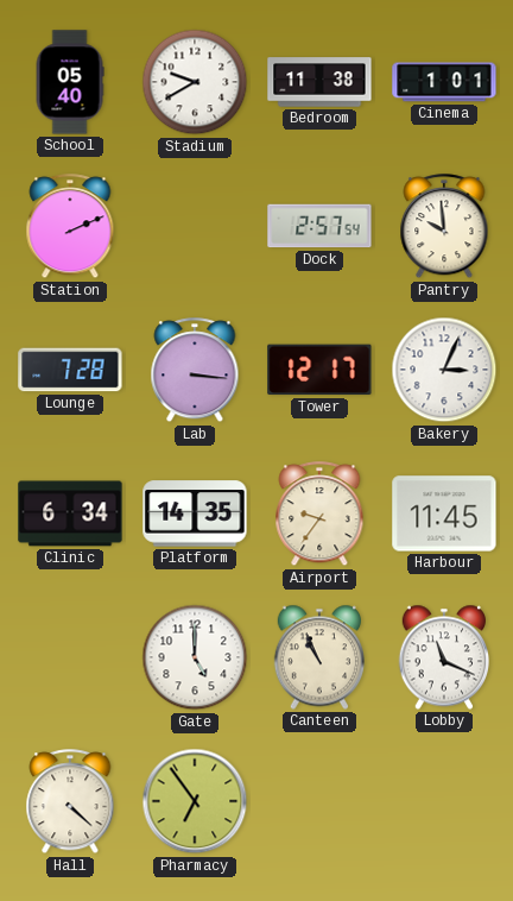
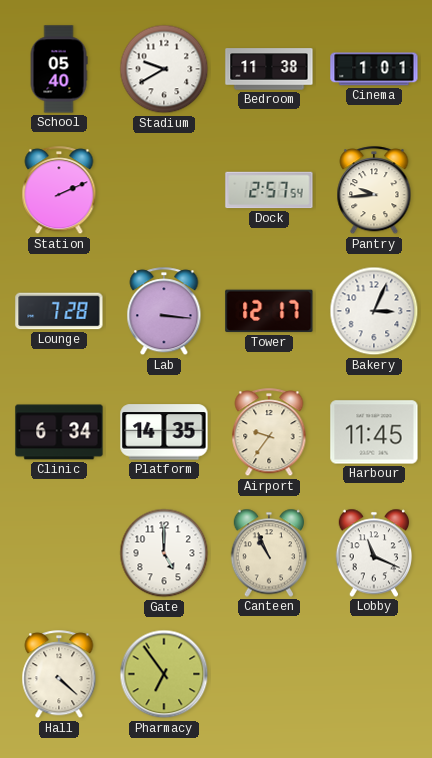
Pantry: 9:59 -> 9:44 (374, 191)
